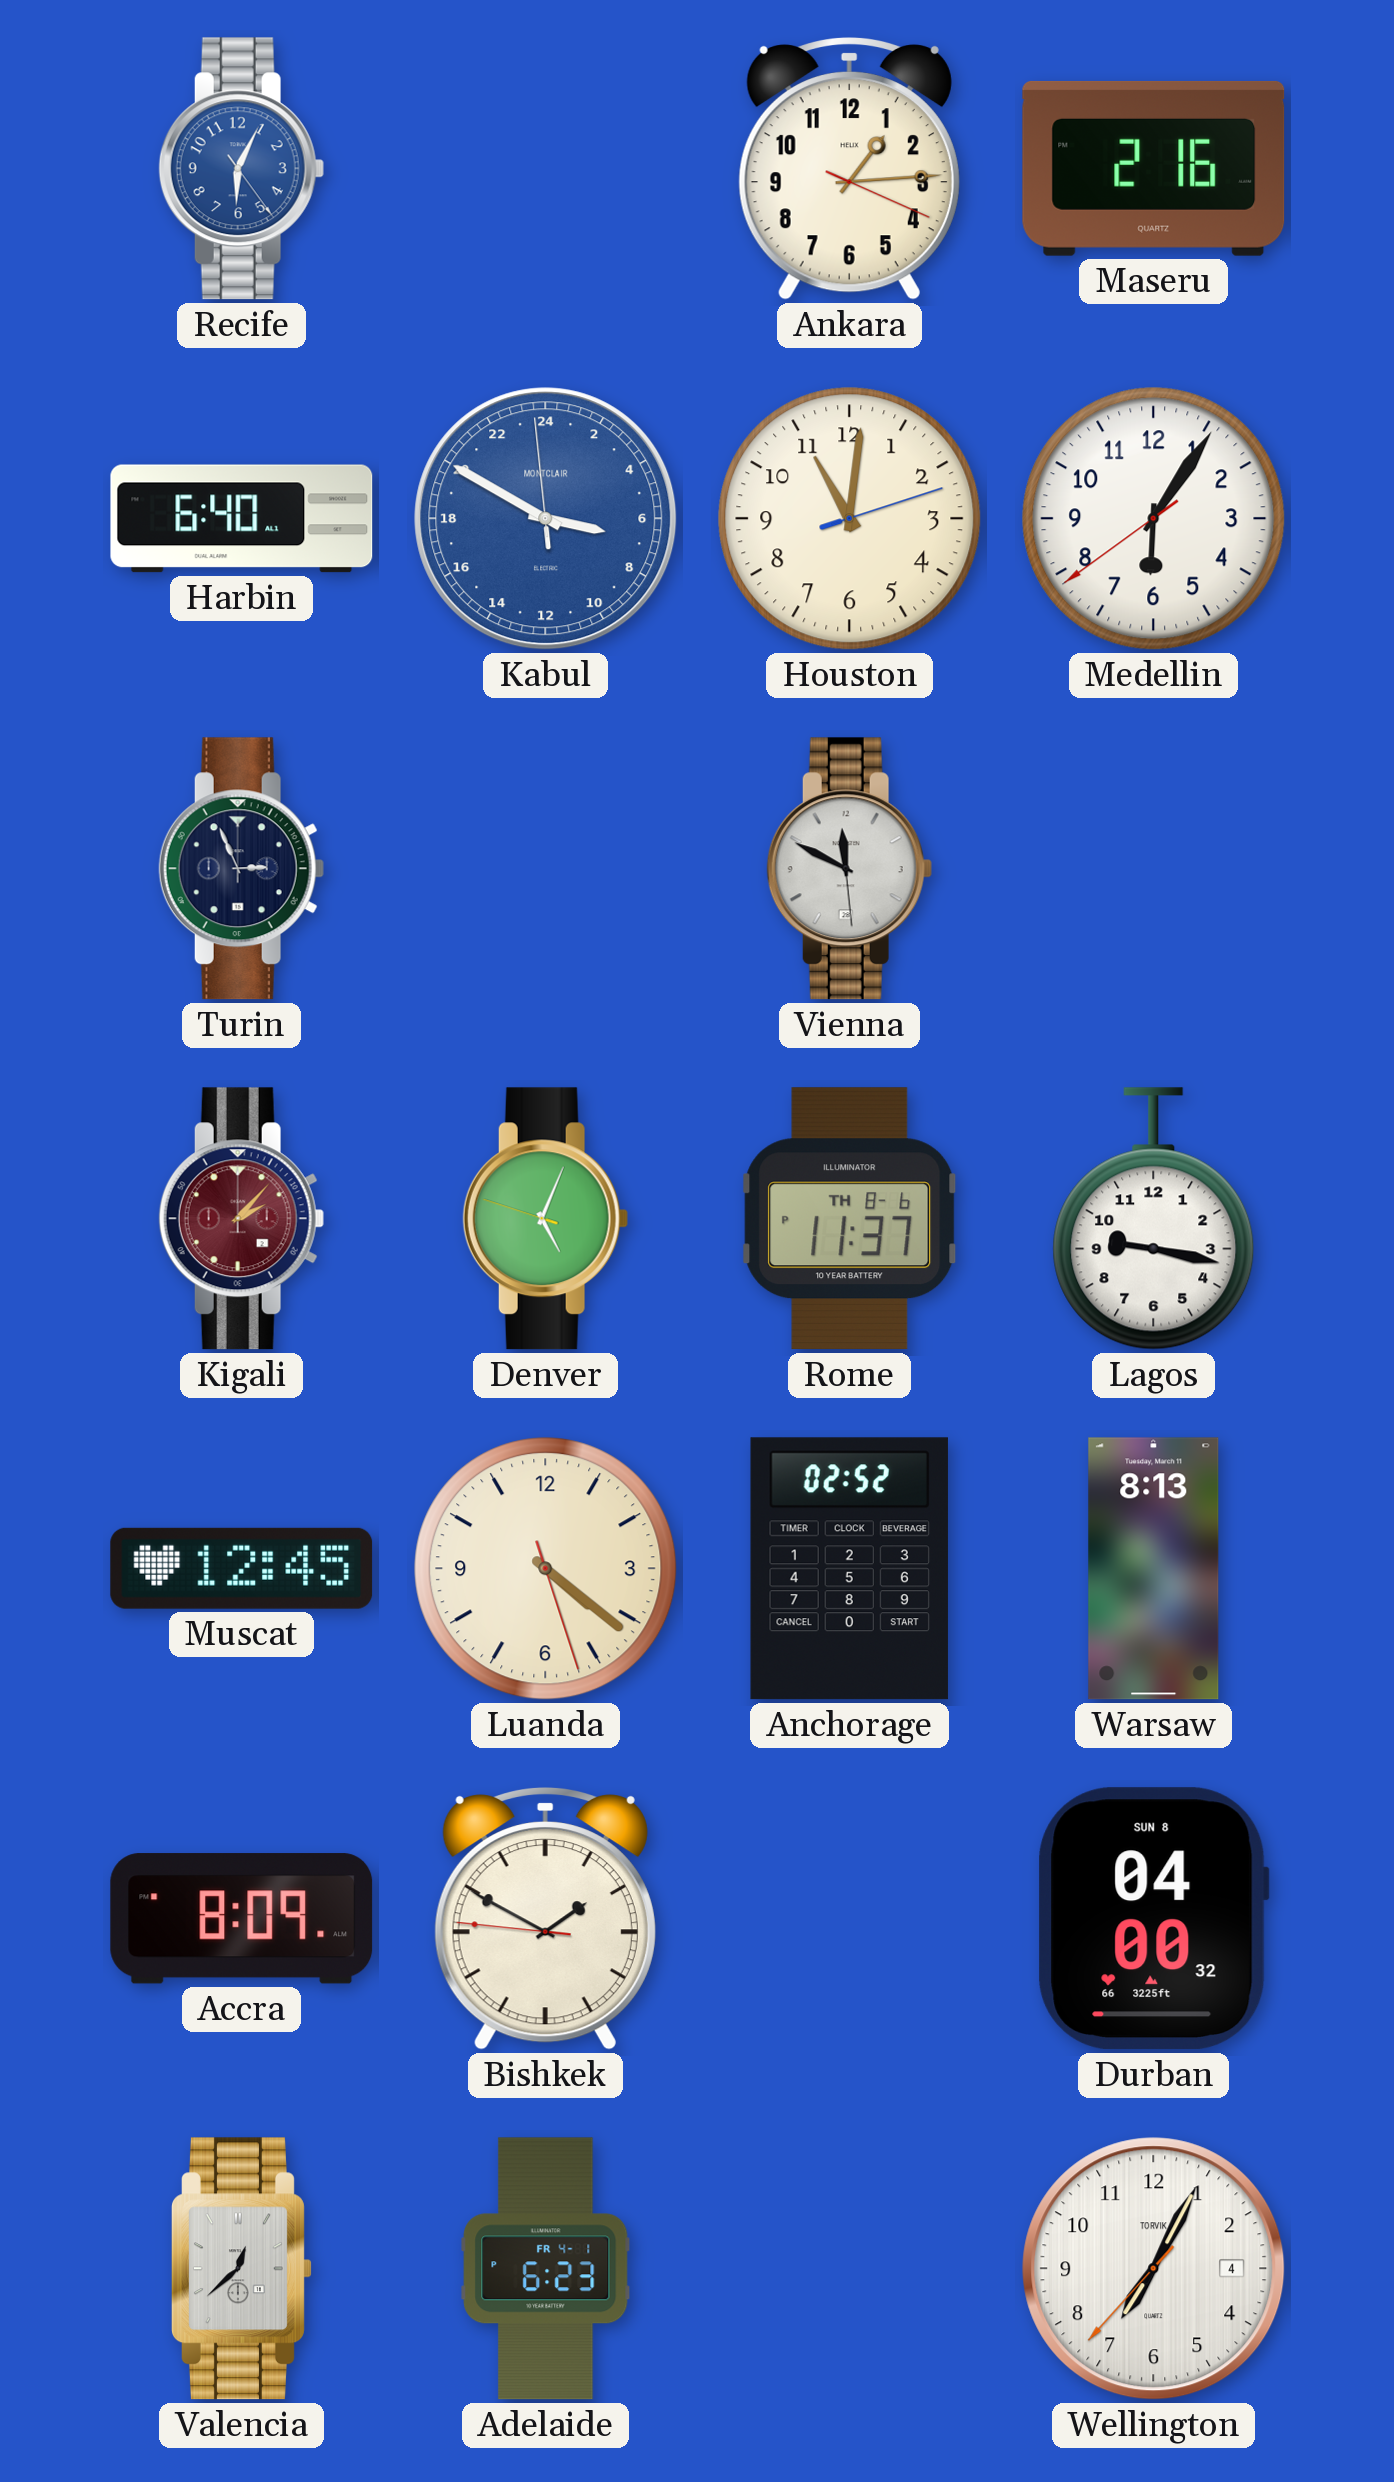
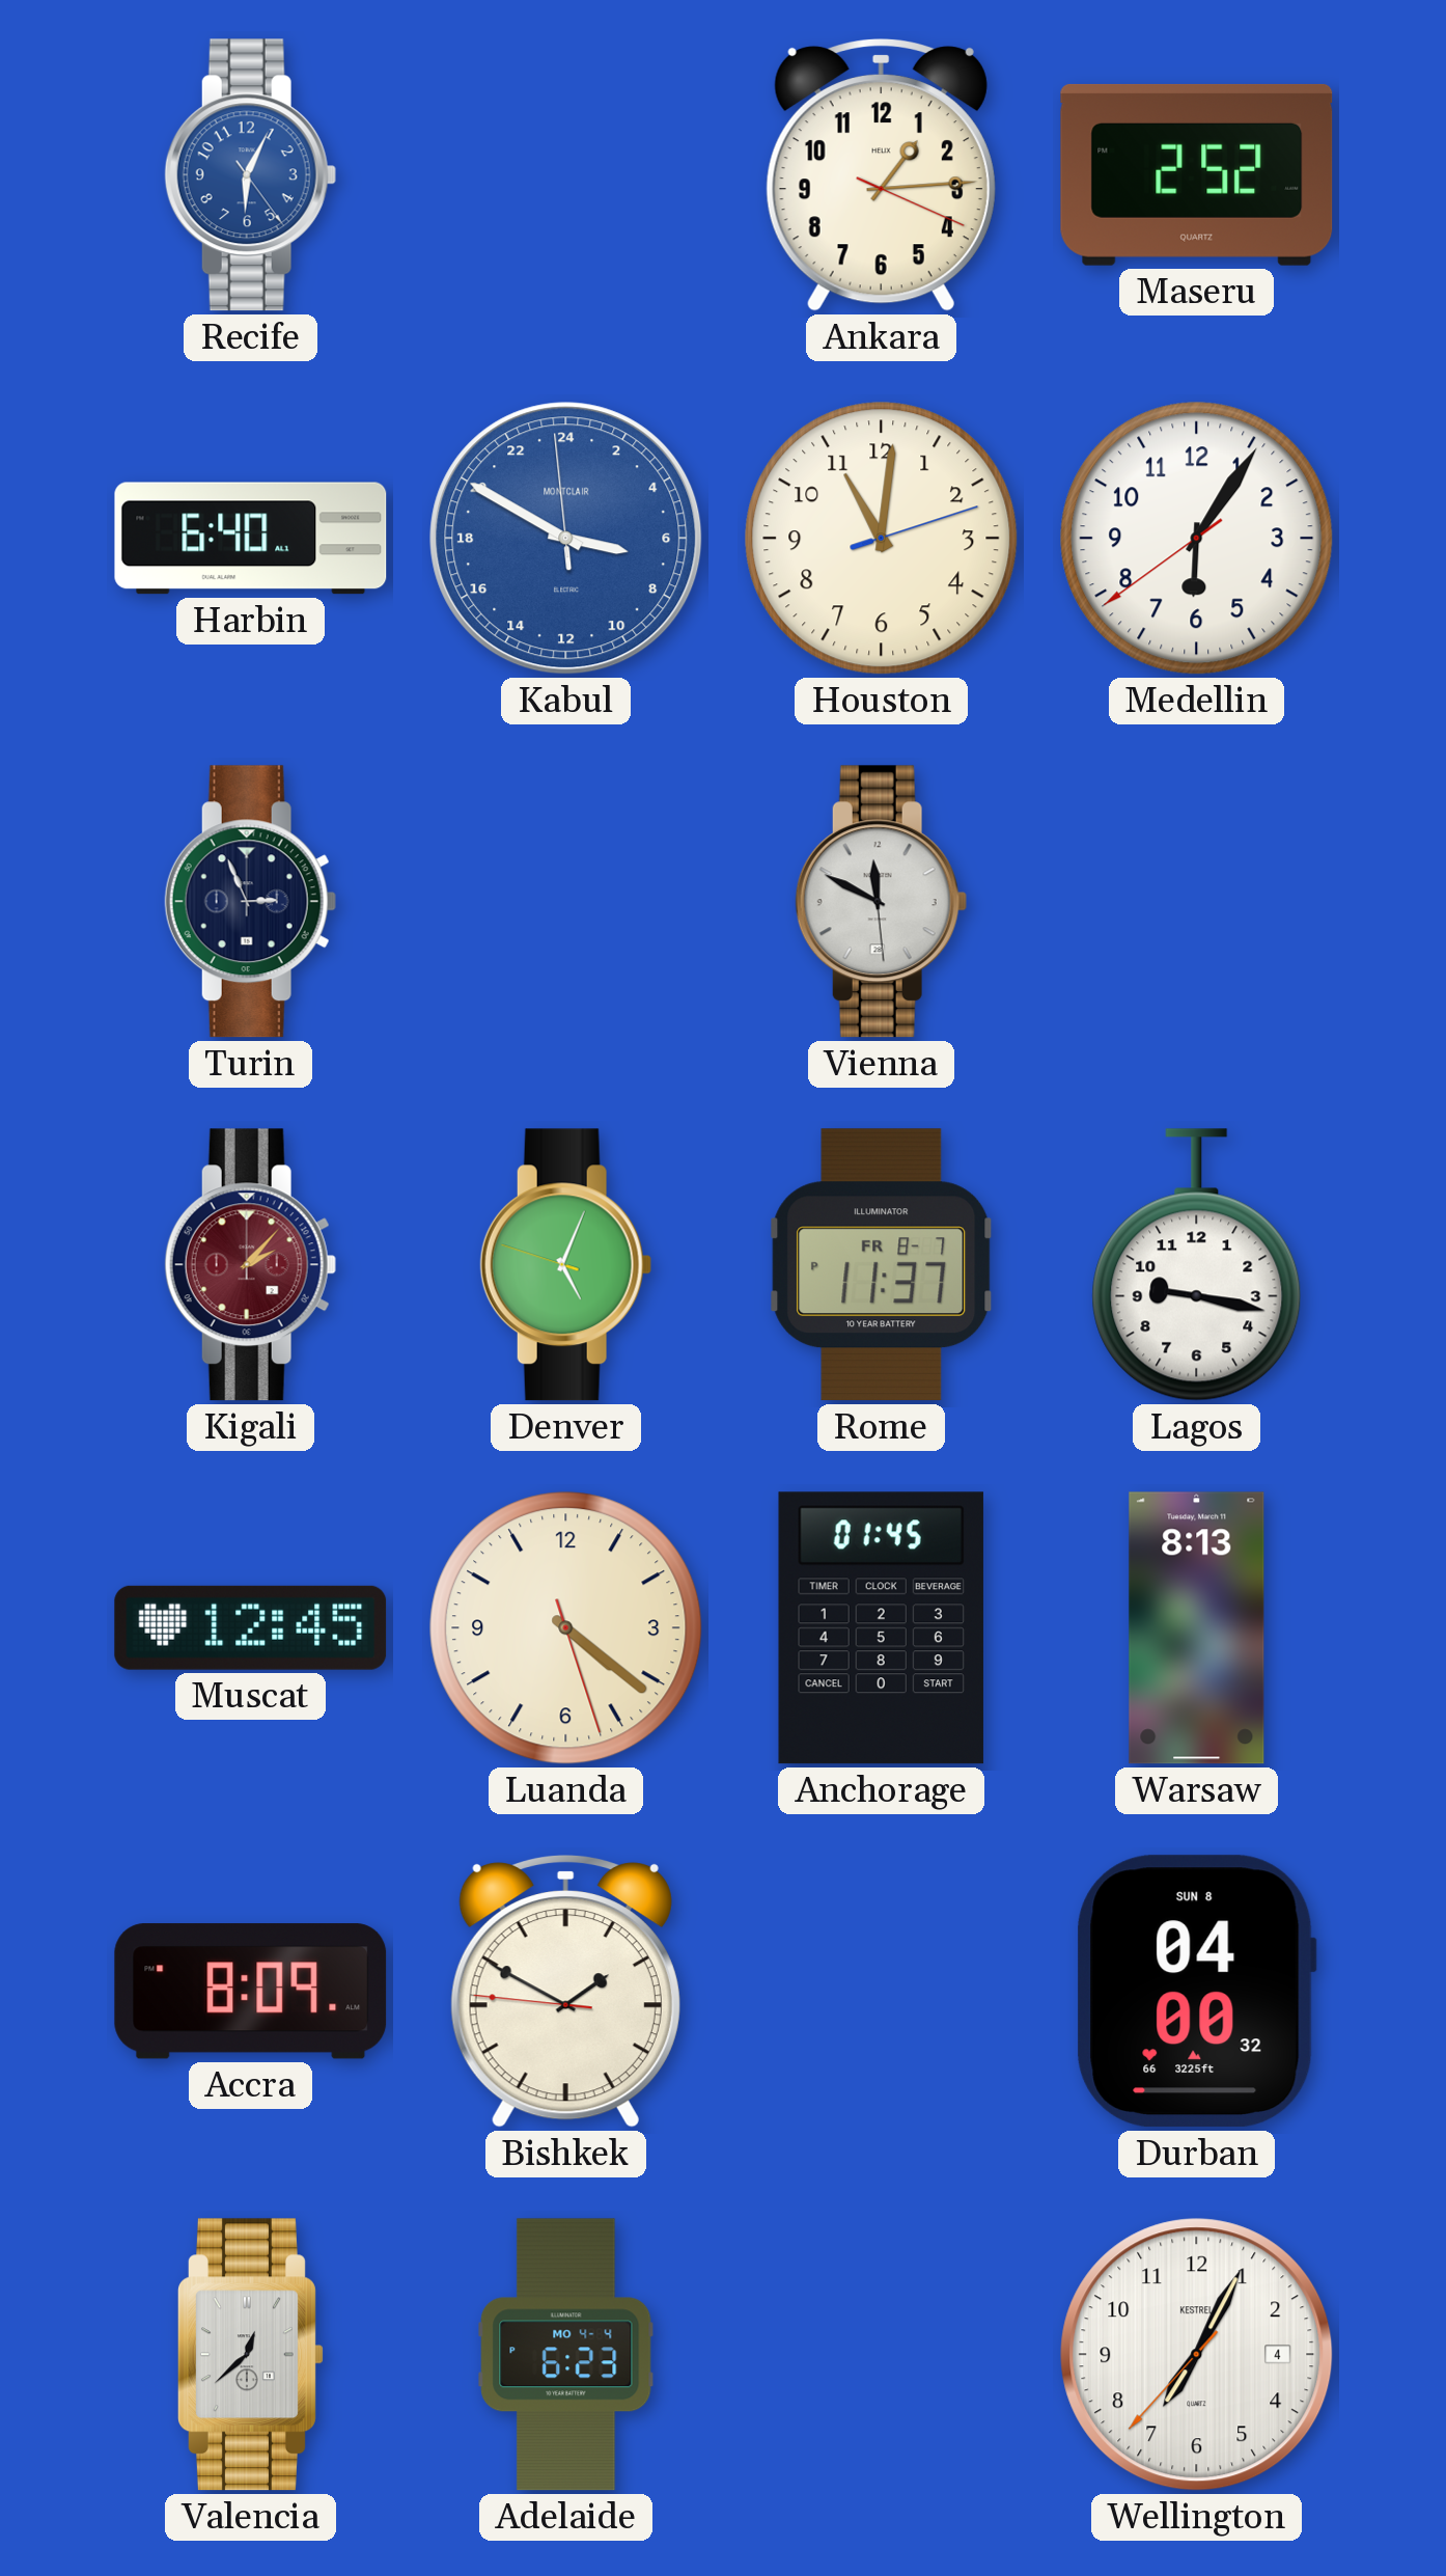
Maseru: 2:16 -> 2:52 (1197, 174)
Rome date: TH 8-6 -> FR 8-7 (882, 1265)
Anchorage: 02:52 -> 01:45 (881, 1628)
Adelaide date: FR 4-1 -> MO 4-4 (566, 2355)
Wellington brand: TORVIK -> KESTREL (1197, 2355)
